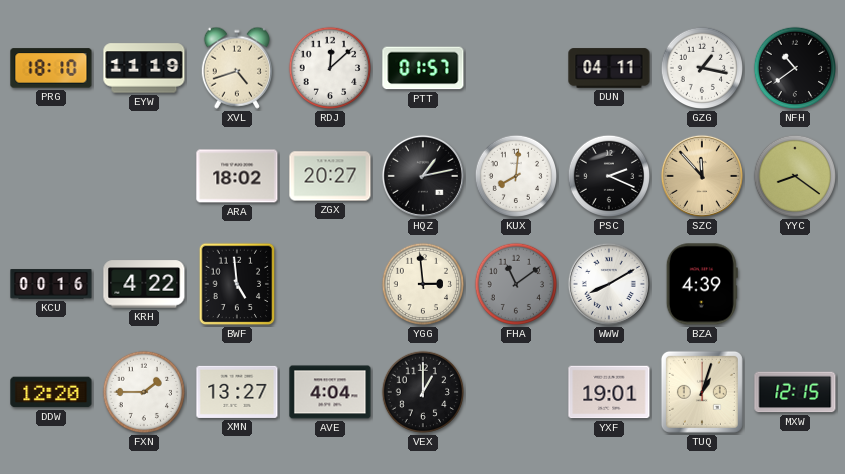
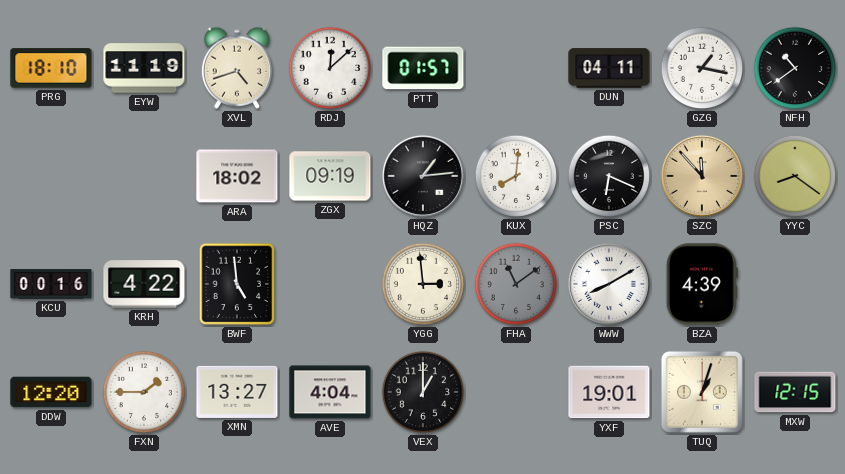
ZGX: 20:27 -> 09:19 (330, 176)
HQZ: 1:13 -> 1:14 (423, 176)
PSC: 2:19 -> 6:19 (609, 176)
